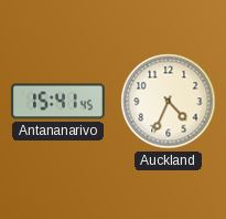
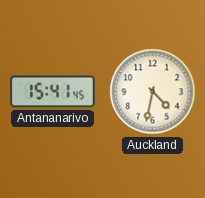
Auckland: 4:34 -> 4:32 (153, 92)
